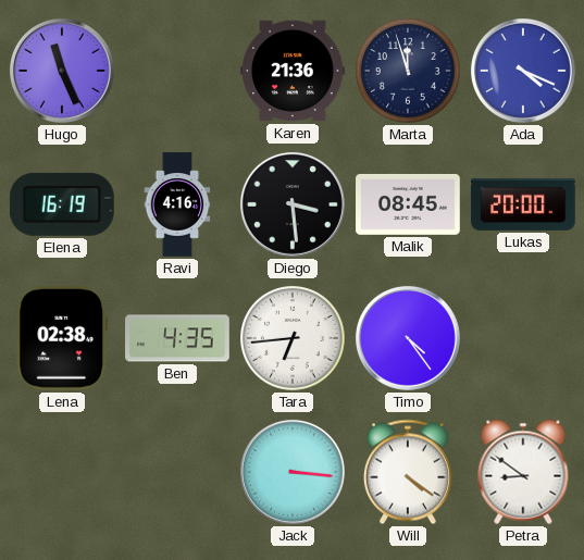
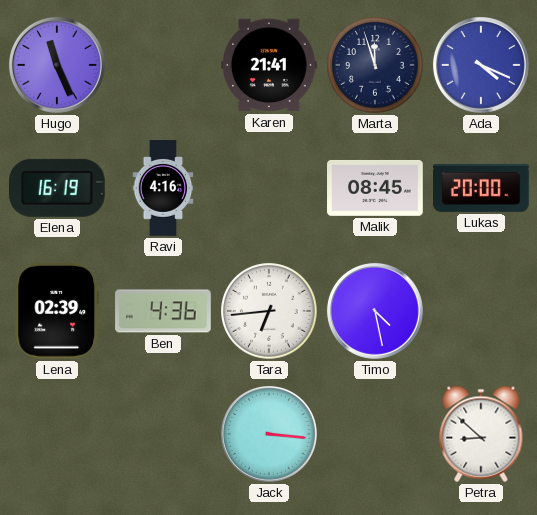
Karen: 21:36 -> 21:41 (269, 65)
Diego: 3:29 -> none (293, 204)
Lena: 02:38 -> 02:39 (57, 312)
Ben: 4:35 -> 4:36 (163, 311)
Timo: 4:24 -> 4:28 (375, 311)
Will: 4:21 -> none (408, 472)
Petra: 8:51 -> 8:52 (481, 434)
